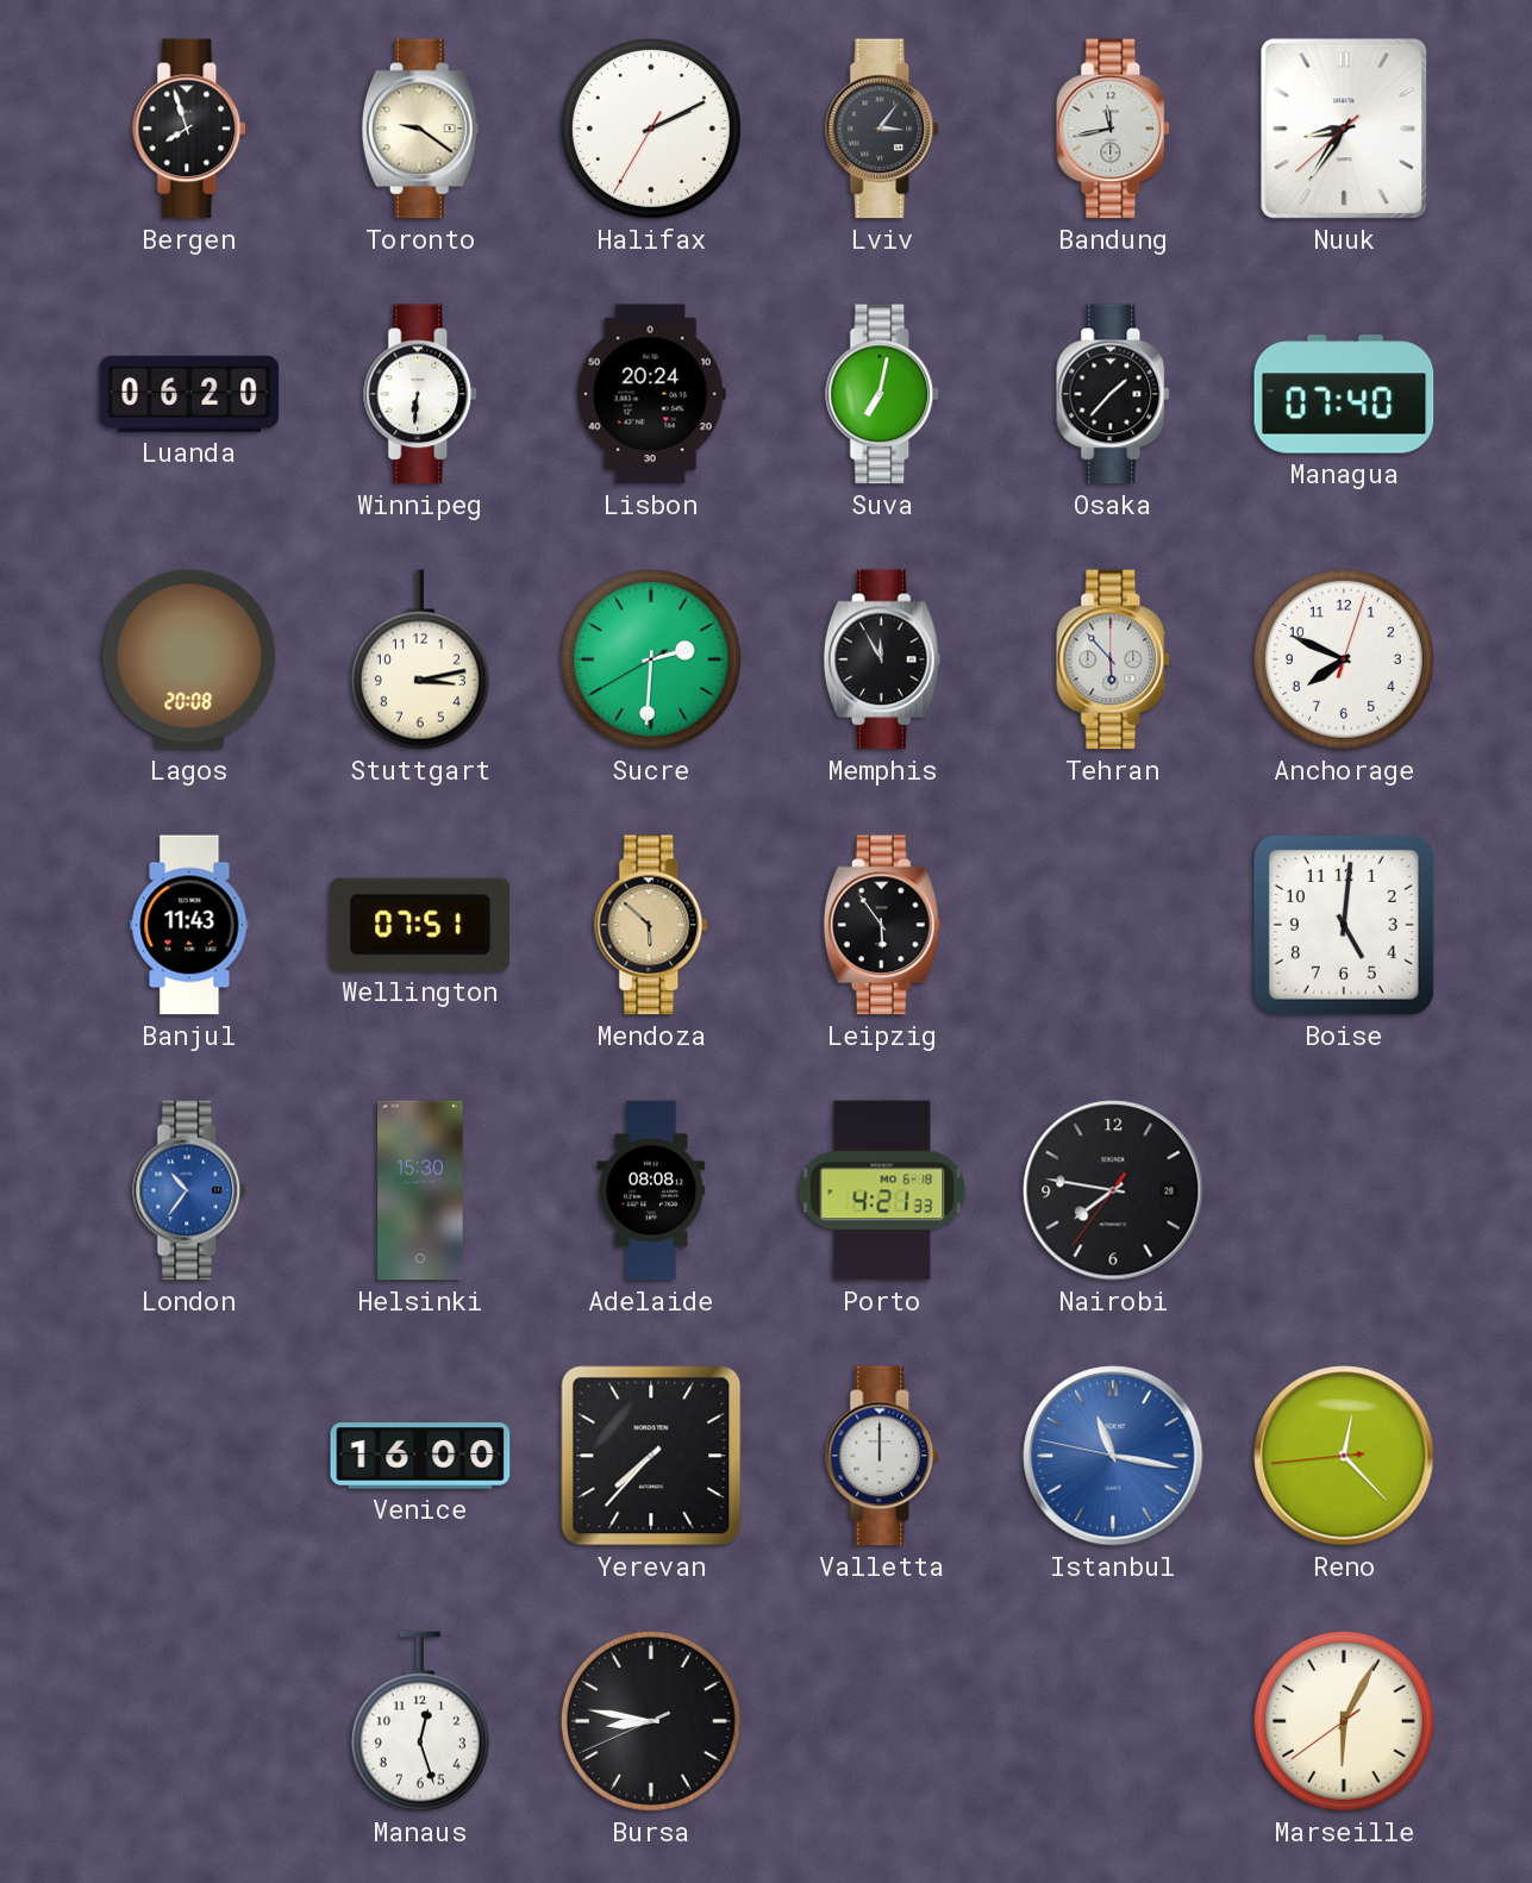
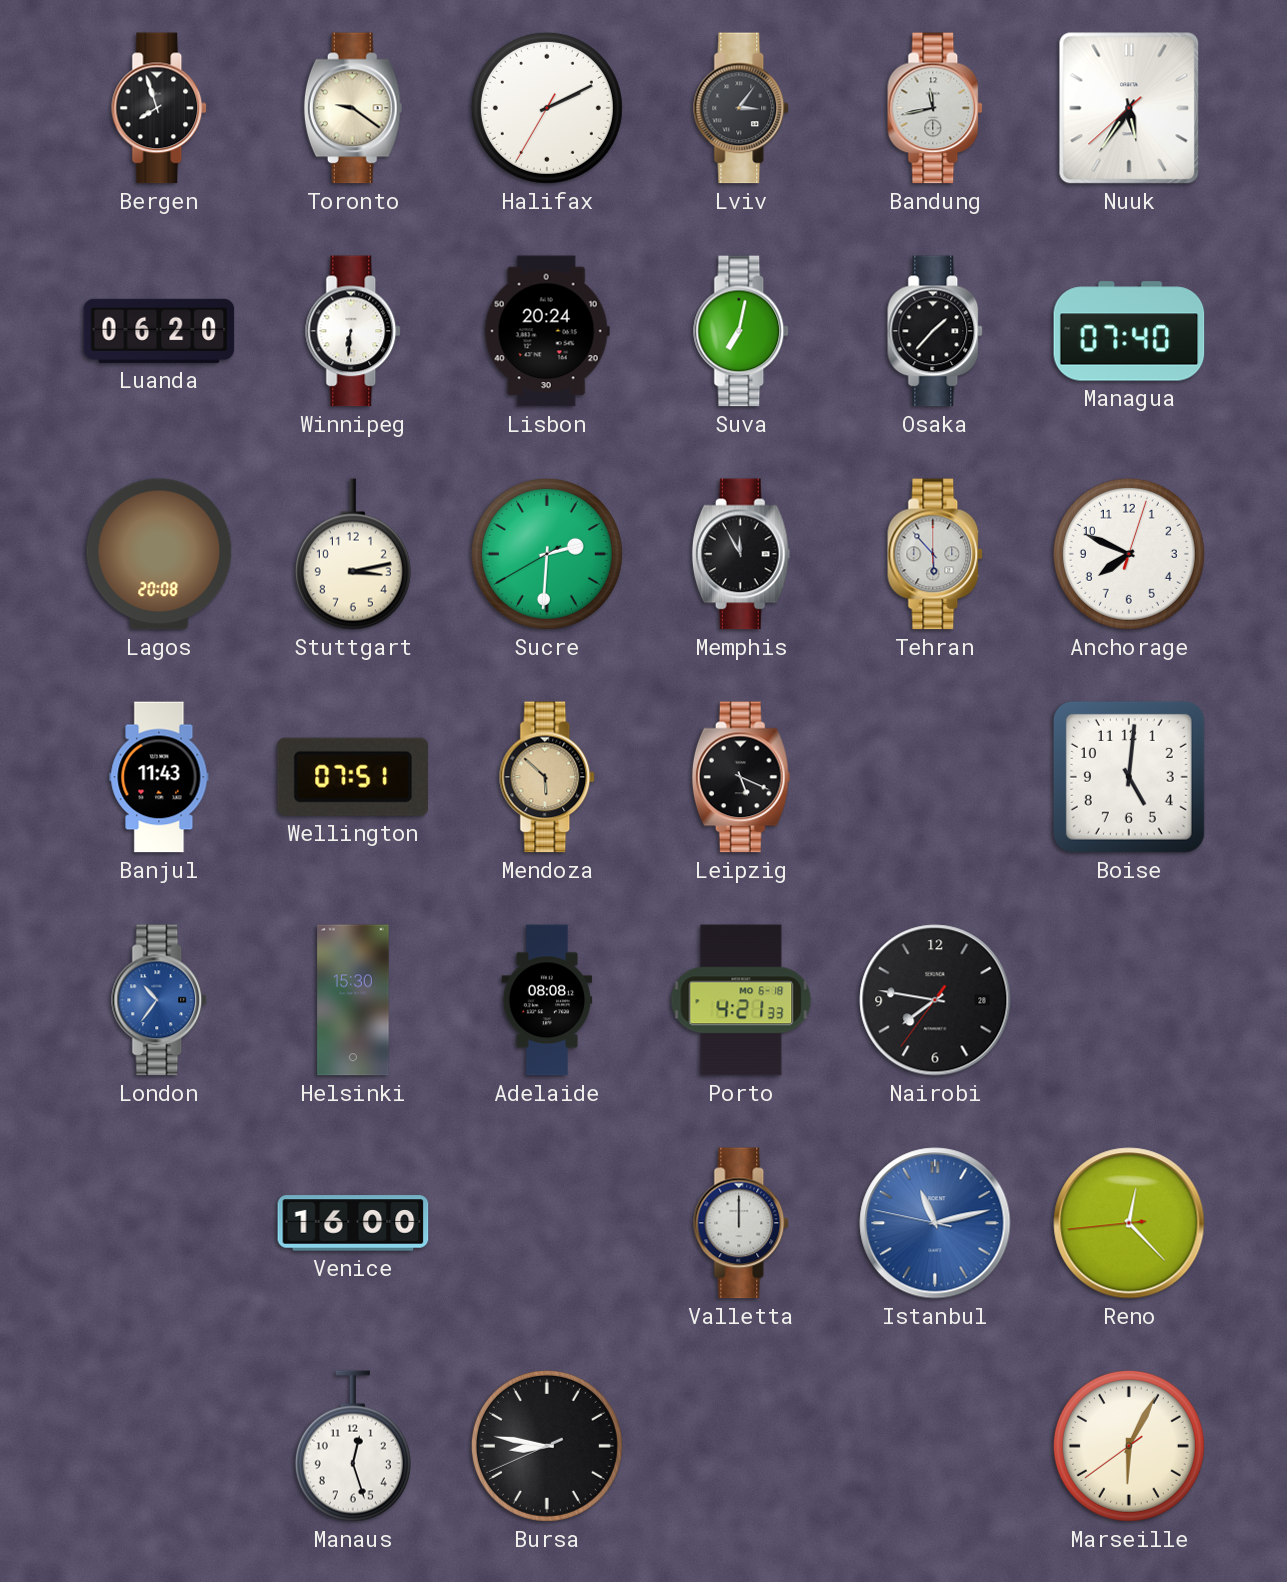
Nuuk: 8:35 -> 5:35 (1129, 108)
Leipzig: 5:54 -> 5:19 (741, 777)
Yerevan: 7:37 -> none (651, 1456)
Istanbul: 11:16 -> 11:12 (935, 1223)
